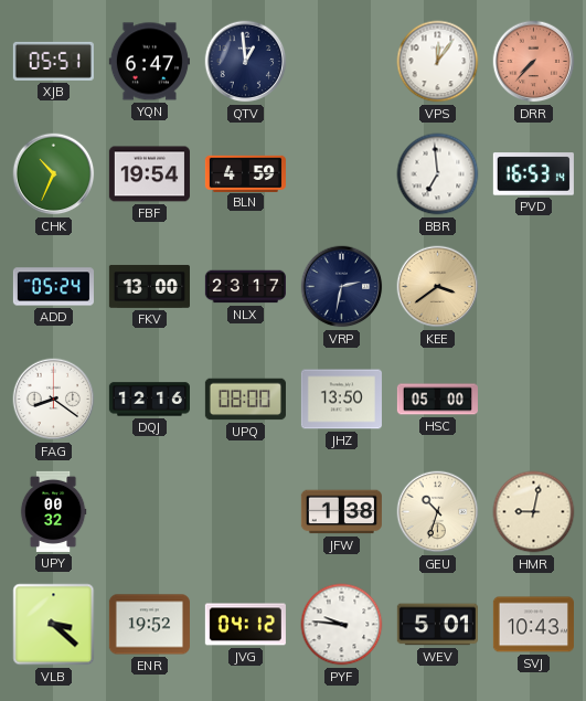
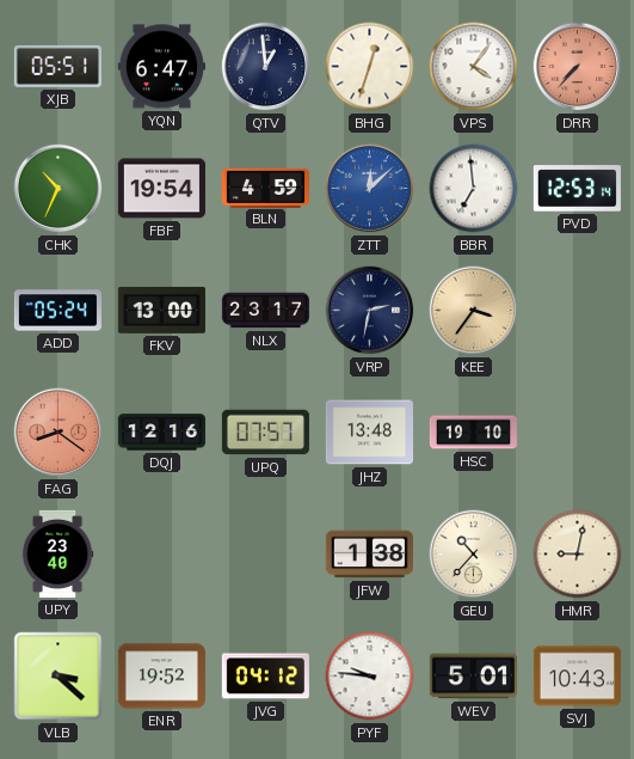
BHG: none -> 12:33 (370, 67)
VPS: 12:06 -> 4:06 (474, 67)
ZTT: none -> 12:08 (370, 189)
PVD: 16:53 -> 12:53 (577, 189)
KEE: 3:39 -> 3:36 (474, 311)
FAG dial: white -> salmon (59, 433)
UPQ: 08:00 -> 07:57 (265, 433)
JHZ: 13:50 -> 13:48 (369, 433)
HSC: 05:00 -> 19:10 (473, 433)
UPY: 00:32 -> 23:40 (57, 553)
GEU: 10:33 -> 10:37 (474, 555)
